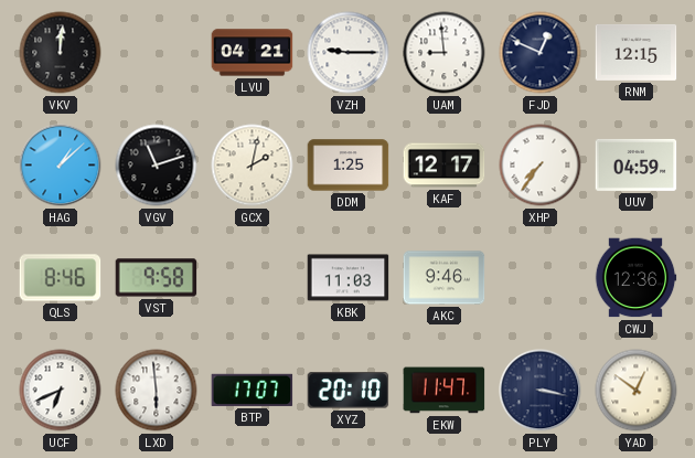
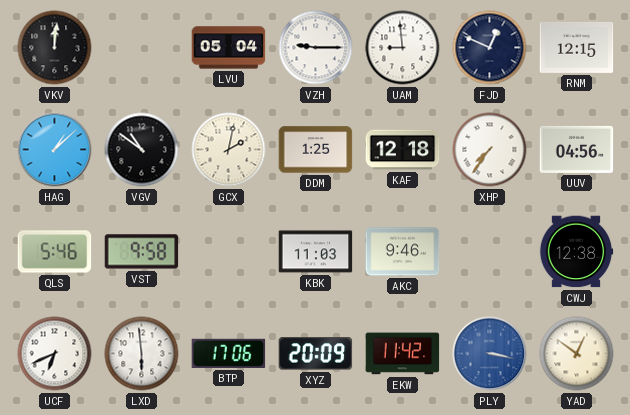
LVU: 04:21 -> 05:04 (229, 48)
VGV: 11:12 -> 10:51 (142, 150)
KAF: 12:17 -> 12:18 (403, 150)
UUV: 04:59 -> 04:56 (577, 149)
QLS: 8:46 -> 5:46 (55, 252)
CWJ: 12:36 -> 12:38 (576, 252)
BTP: 17:07 -> 17:06 (229, 353)
XYZ: 20:10 -> 20:09 (316, 354)
EKW: 11:47 -> 11:42 (403, 354)
PLY dial: navy -> blue (490, 354)
